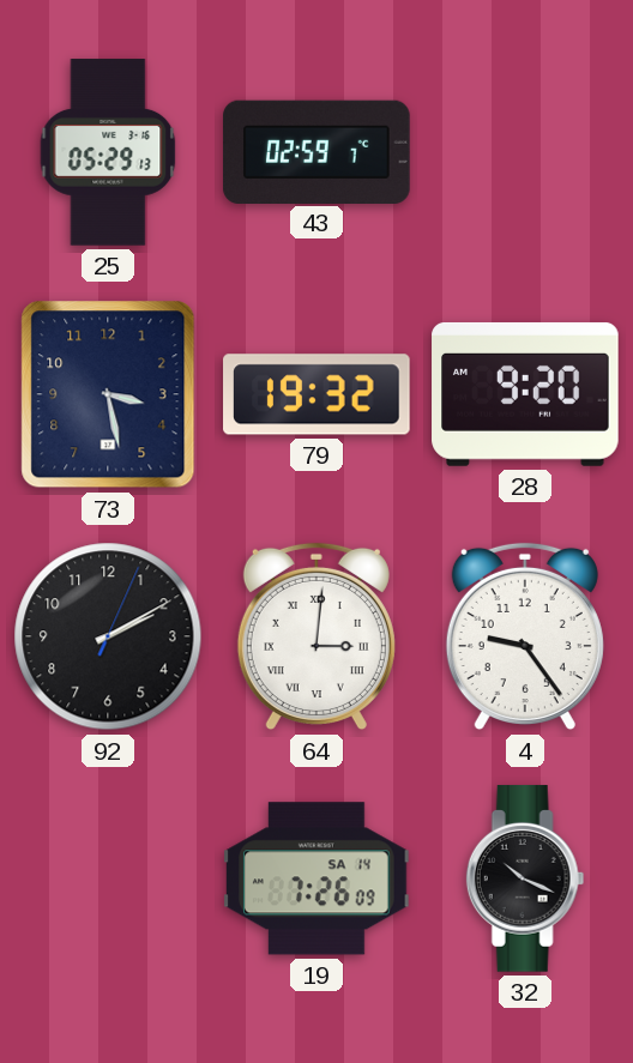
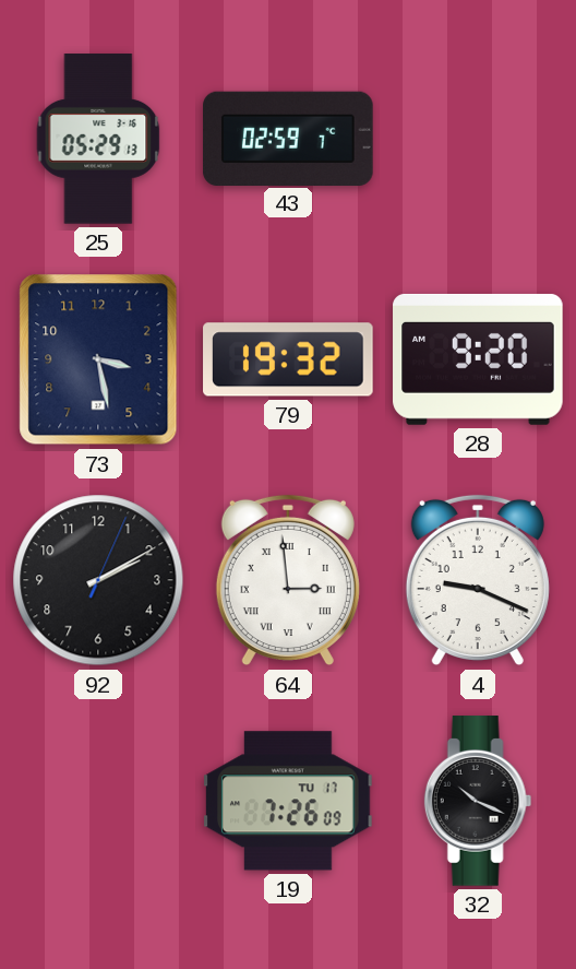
64: 3:01 -> 2:59 (288, 580)
4: 9:24 -> 9:19 (478, 580)
19 date: SA 14 -> TU 17 (288, 801)
